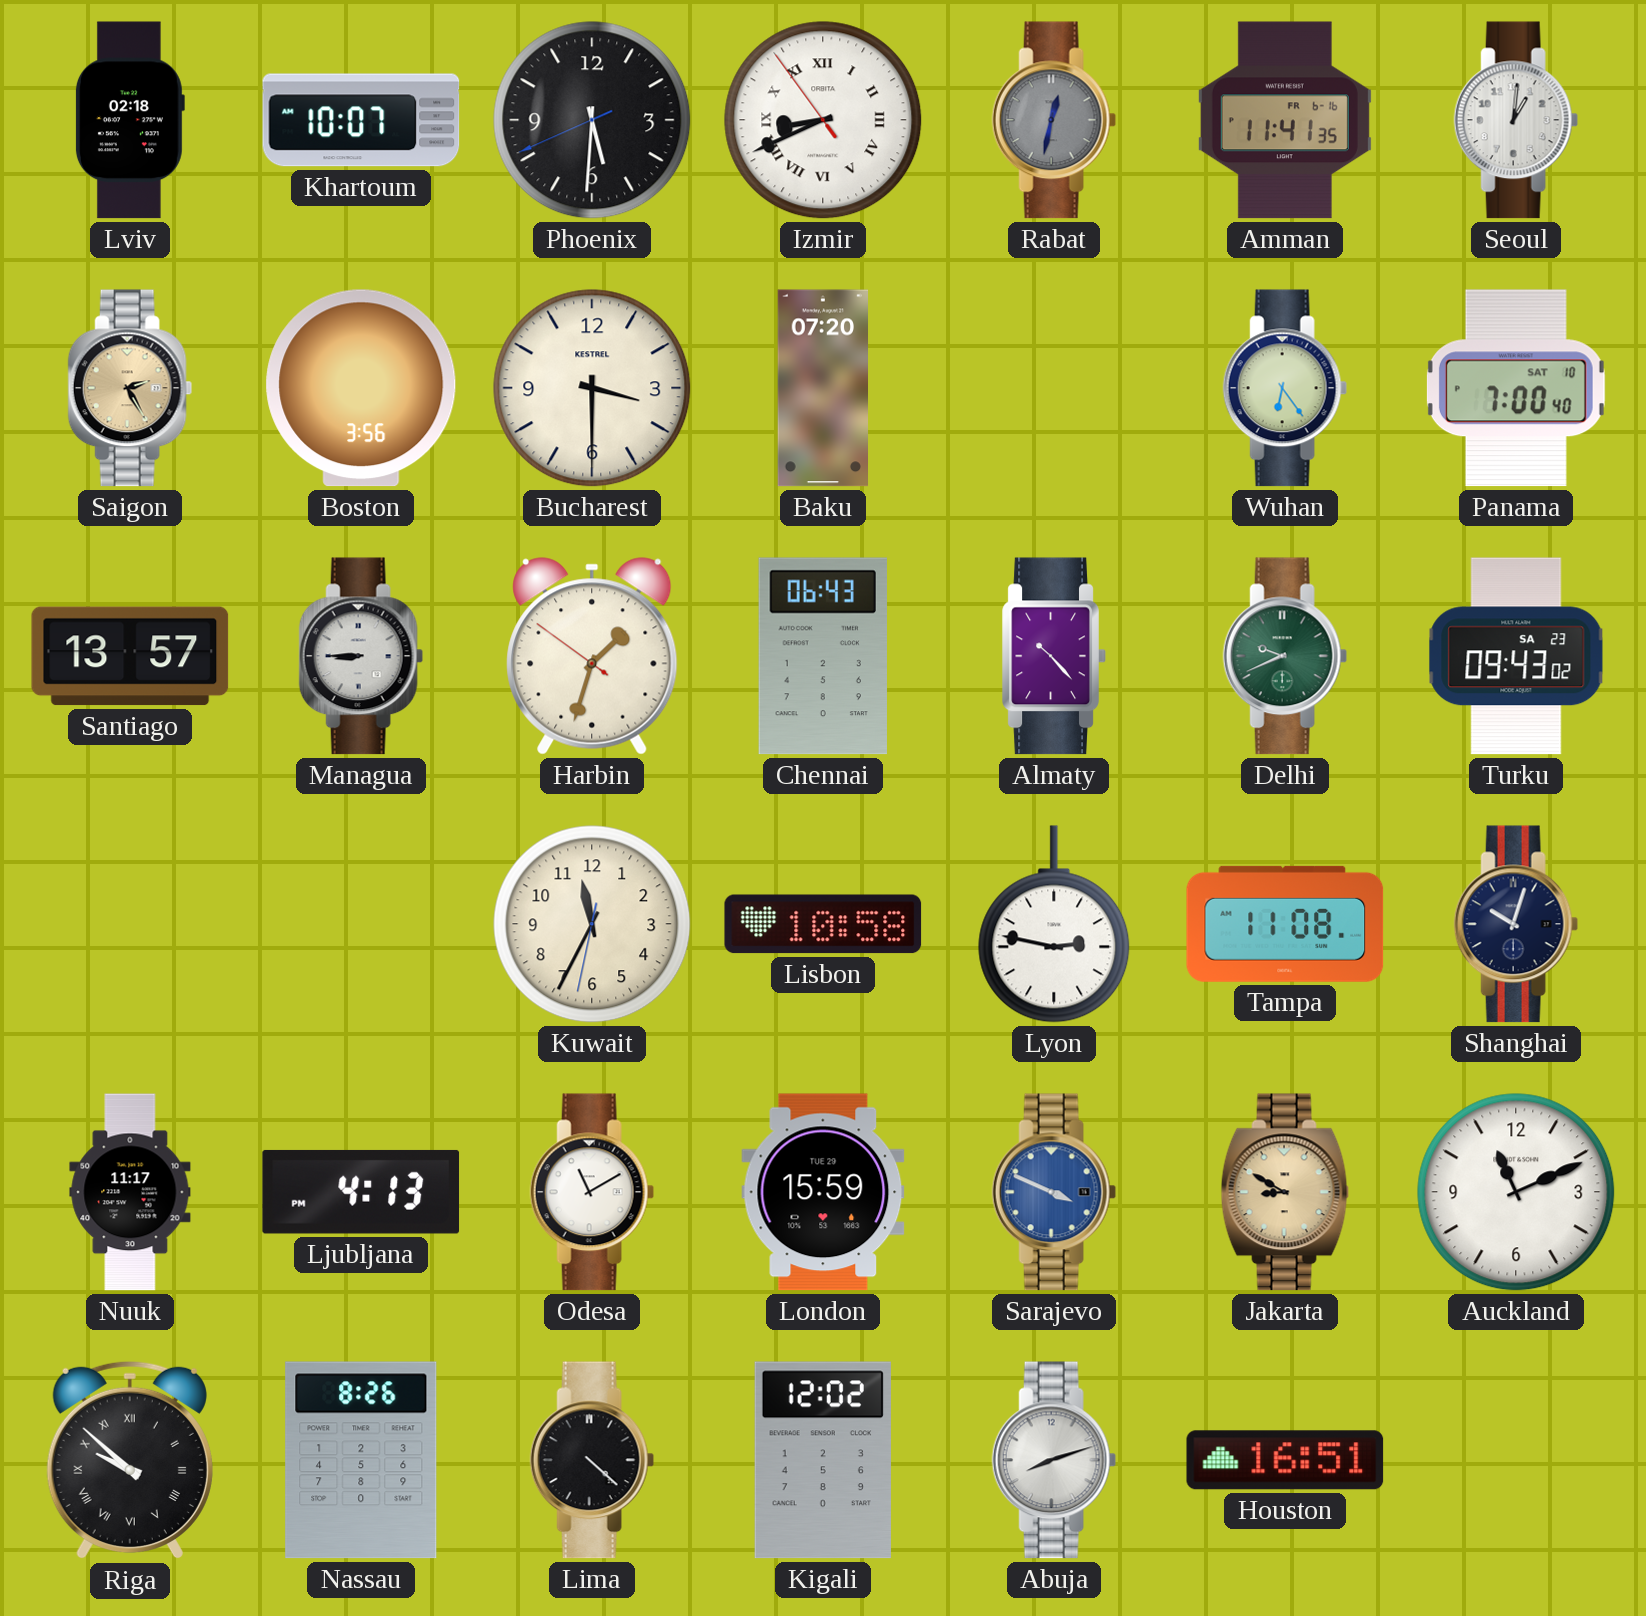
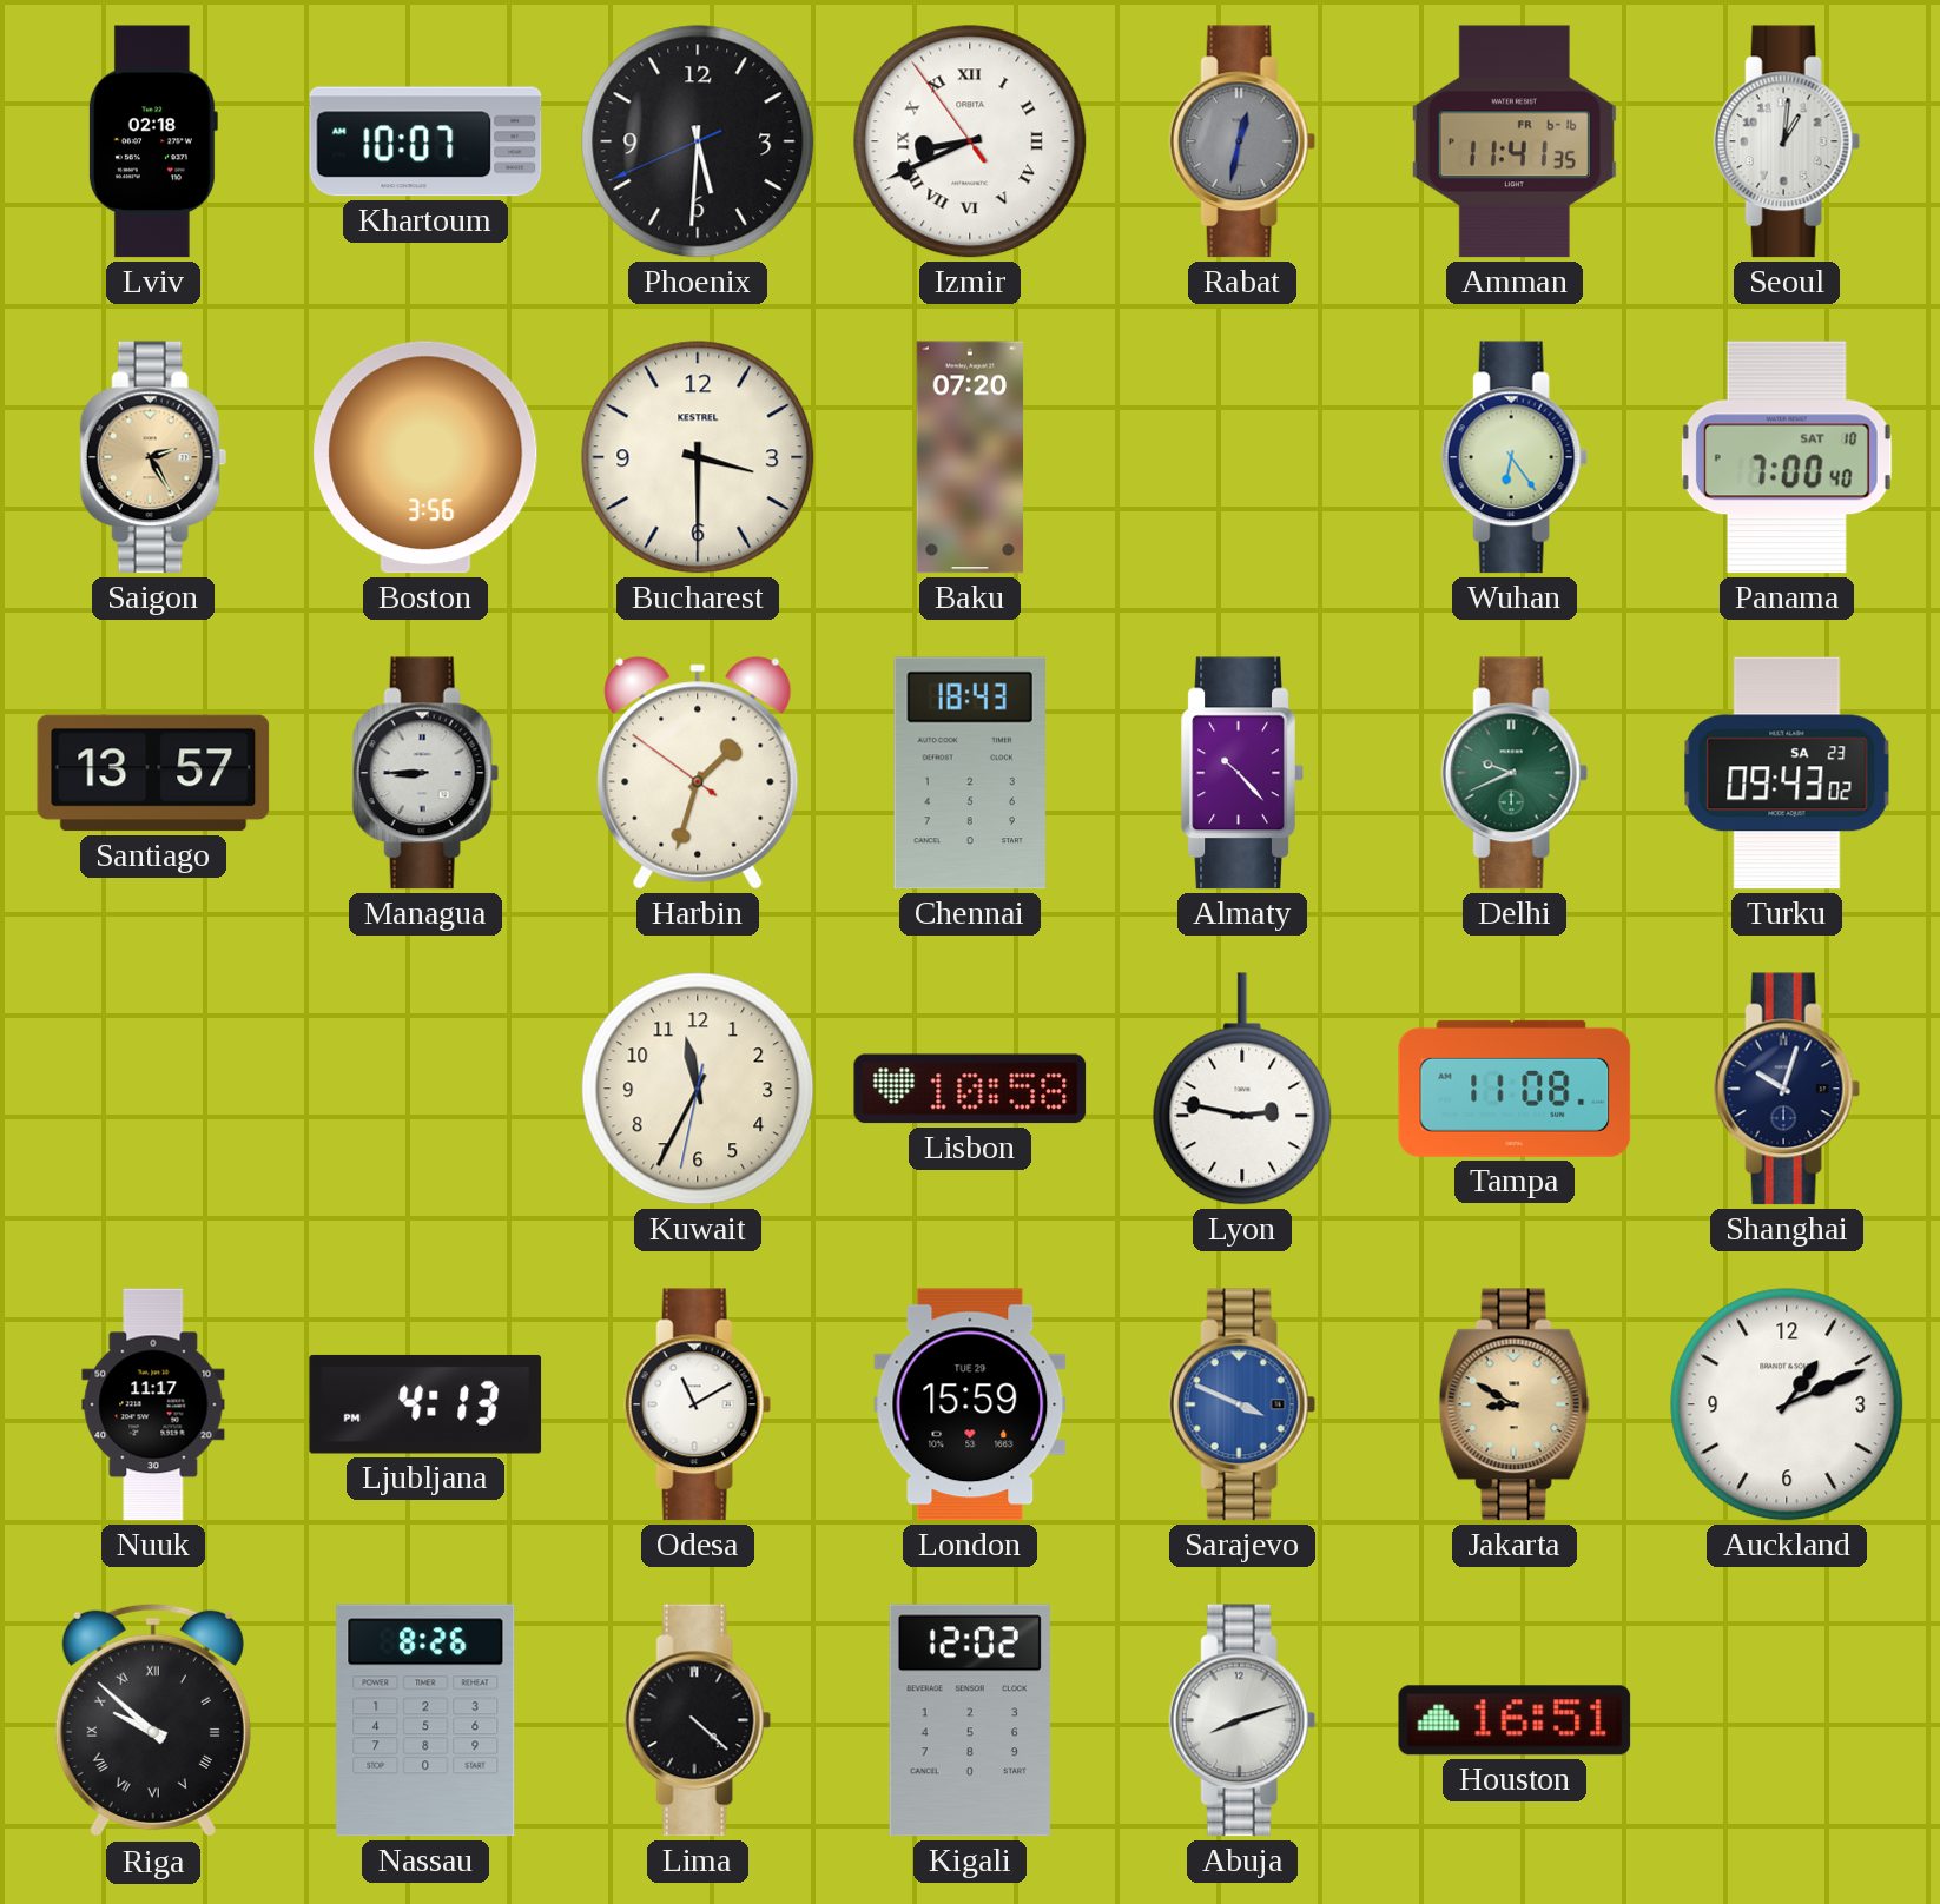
Chennai: 06:43 -> 18:43 (970, 773)
Auckland: 11:11 -> 1:11 (1787, 1404)
